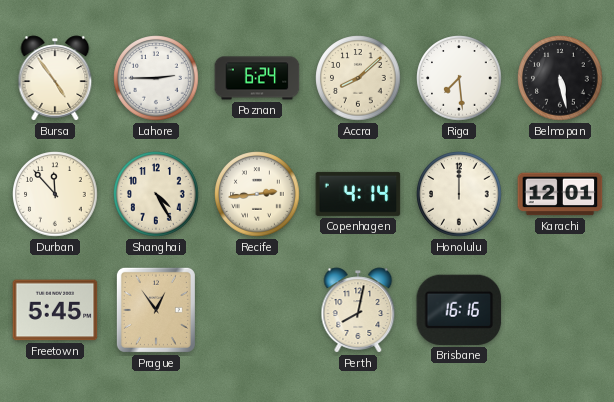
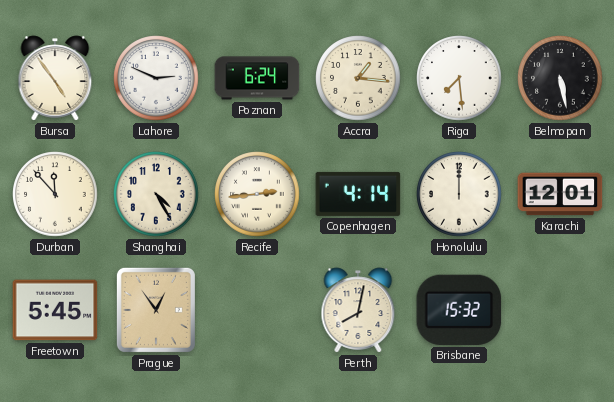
Lahore: 2:45 -> 2:49 (156, 78)
Accra: 8:08 -> 1:16 (358, 78)
Brisbane: 16:16 -> 15:32 (459, 310)
